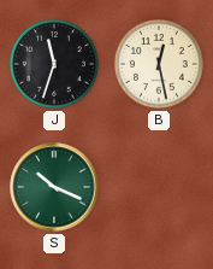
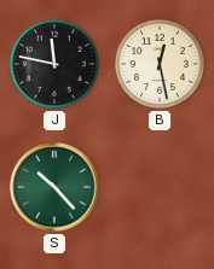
J: 11:33 -> 11:47 (54, 64)
S: 10:19 -> 10:23 (54, 187)
